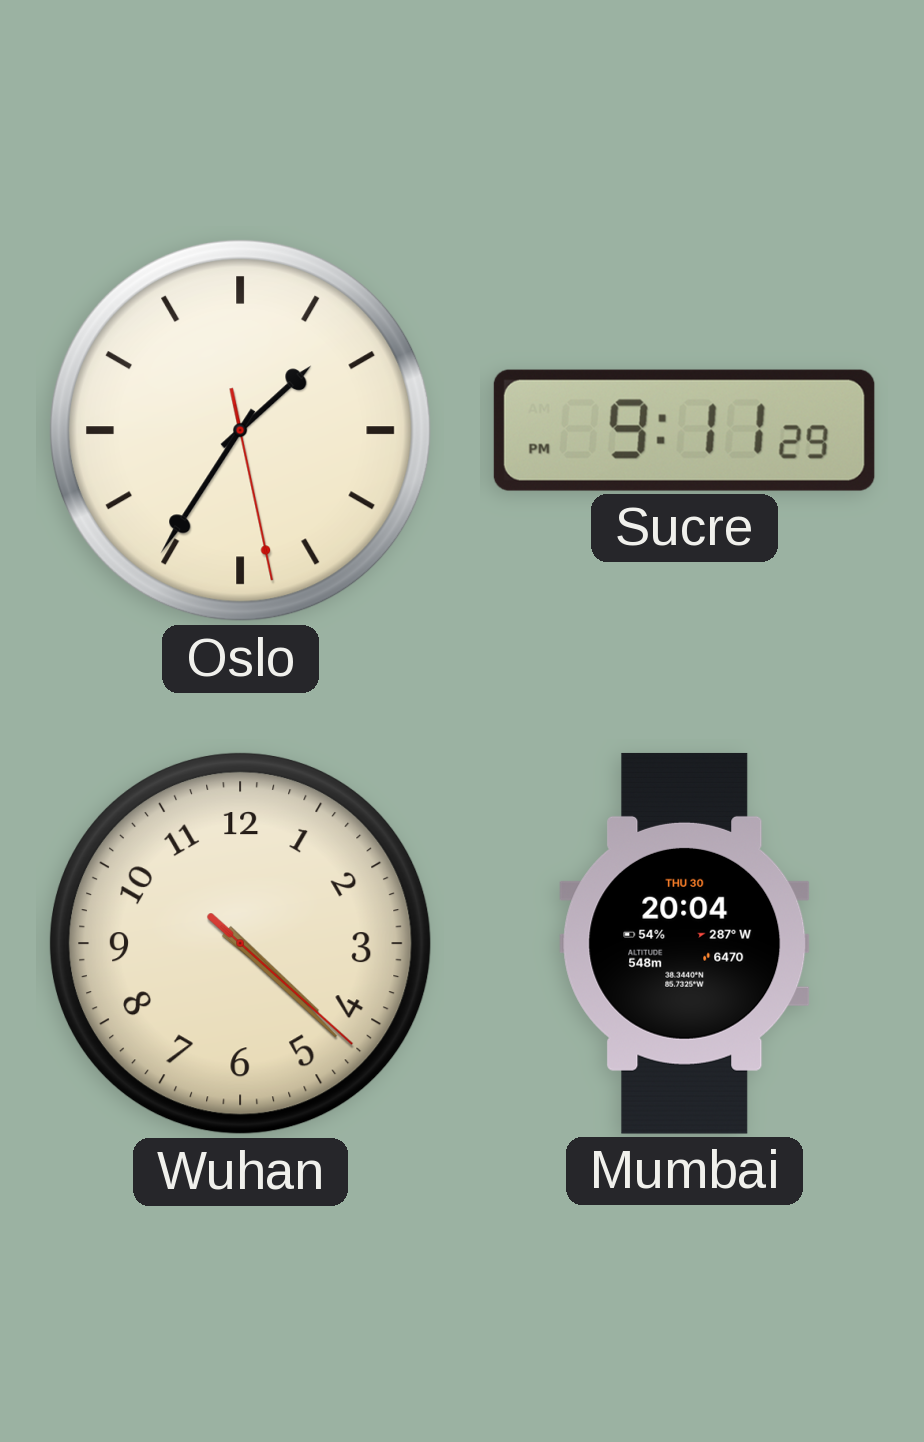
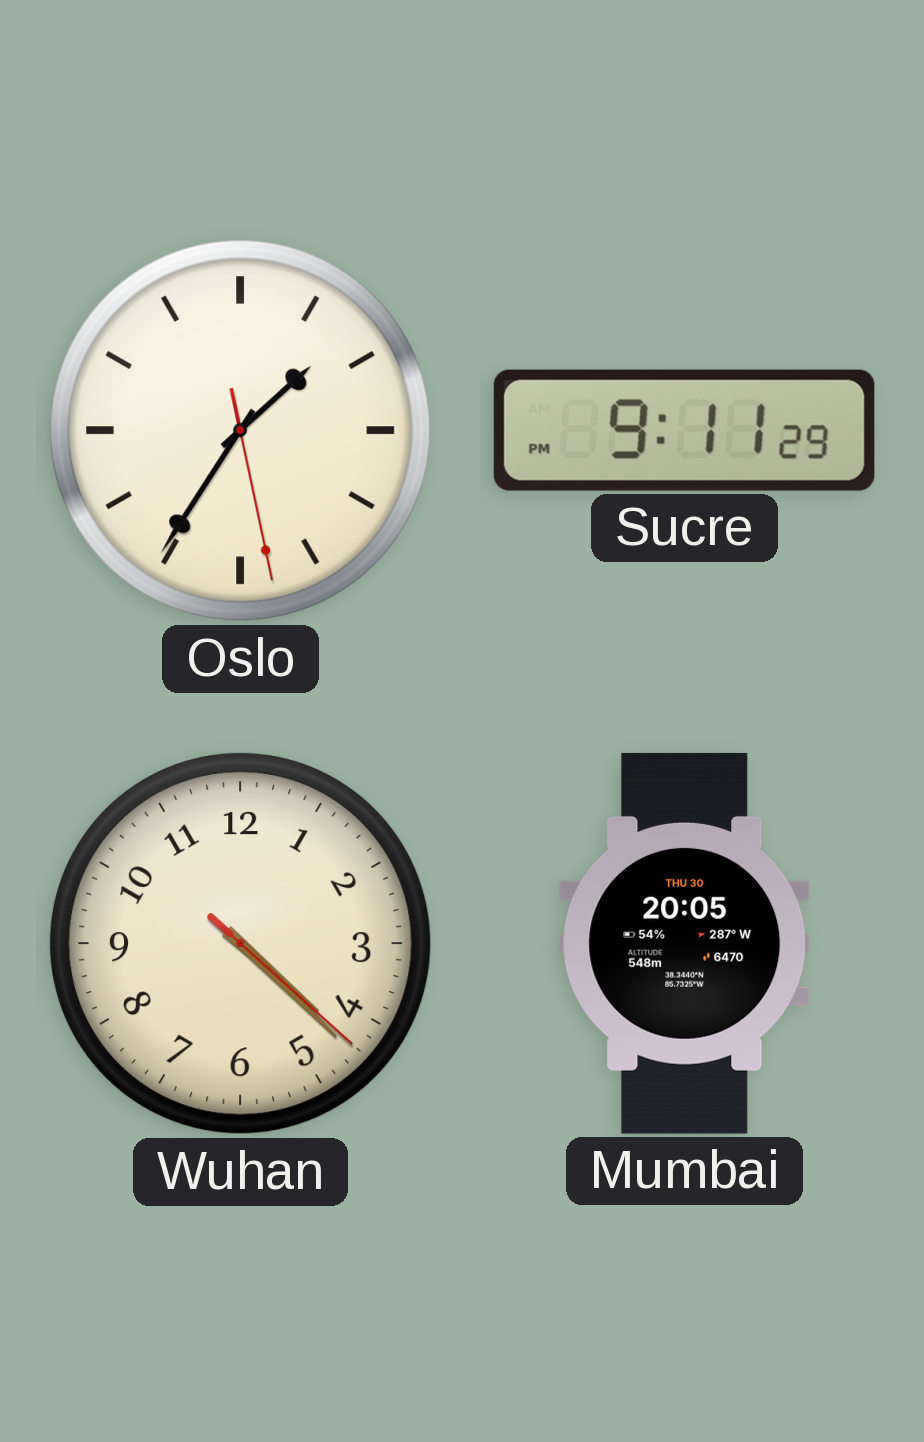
Mumbai: 20:04 -> 20:05 (685, 943)
